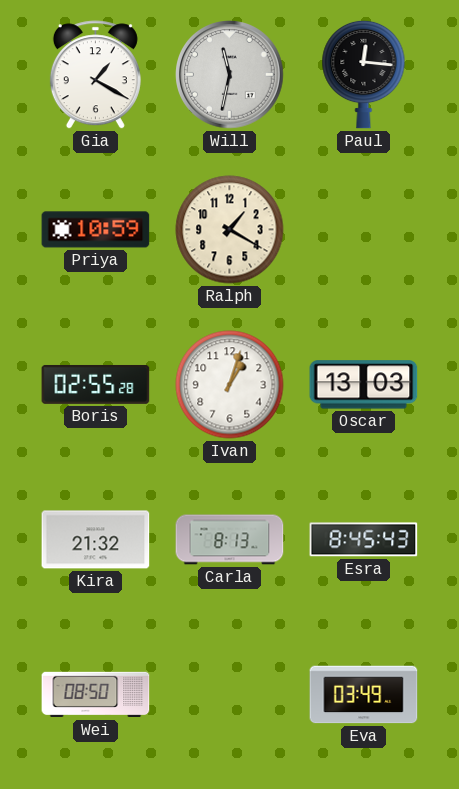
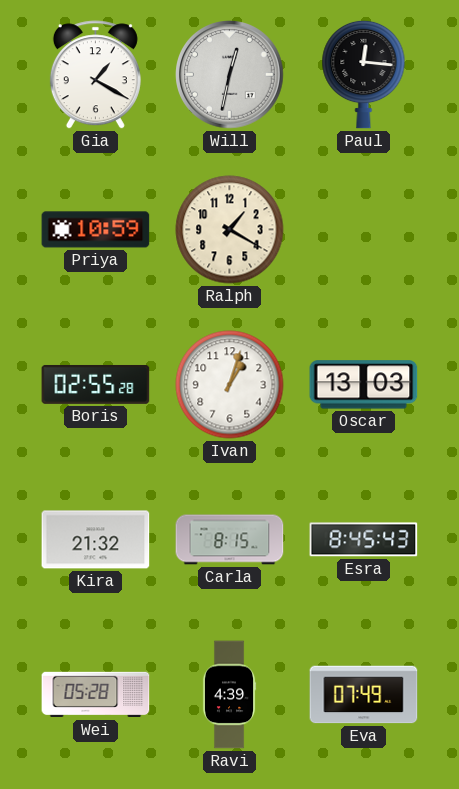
Will: 11:32 -> 12:32 (230, 75)
Carla: 8:13 -> 8:15 (230, 540)
Wei: 08:50 -> 05:28 (96, 695)
Ravi: none -> 4:39 (229, 695)
Eva: 03:49 -> 07:49 (364, 695)
